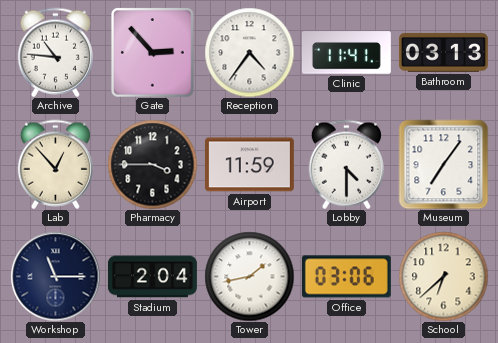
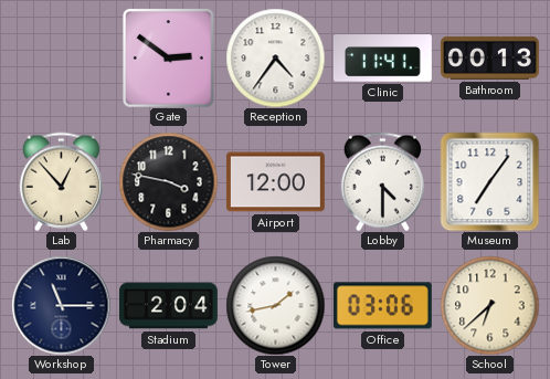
Archive: 10:46 -> none (55, 52)
Gate: 2:53 -> 2:51 (169, 57)
Bathroom: 03:13 -> 00:13 (489, 57)
Pharmacy: 3:45 -> 3:47 (168, 181)
Airport: 11:59 -> 12:00 (275, 182)
